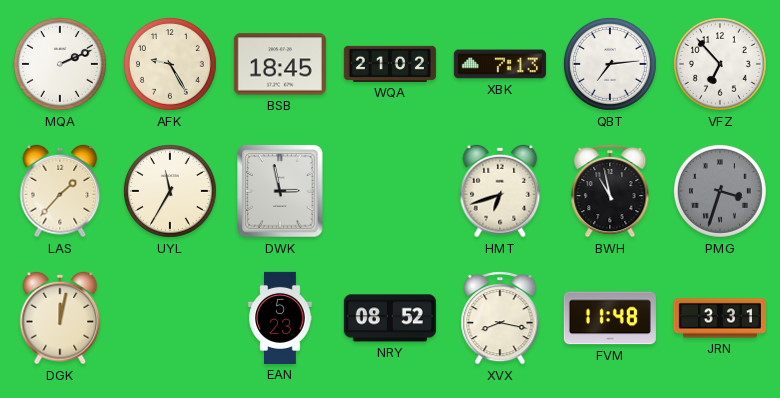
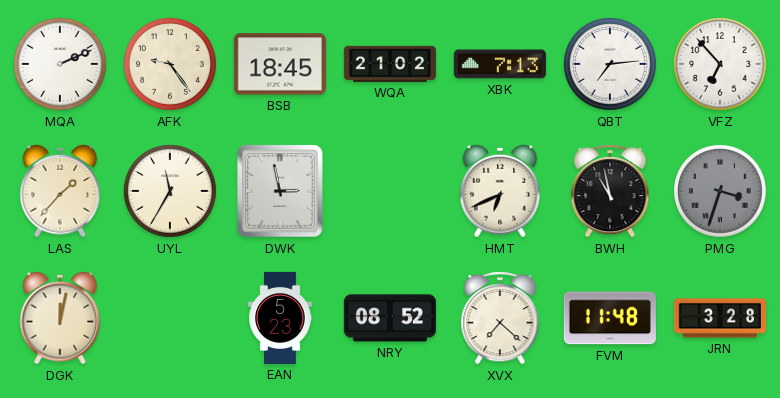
AFK: 9:25 -> 9:24 (171, 65)
HMT: 6:42 -> 6:41 (500, 191)
XVX: 8:17 -> 7:22 (500, 318)
JRN: 3:31 -> 3:28 (720, 318)
